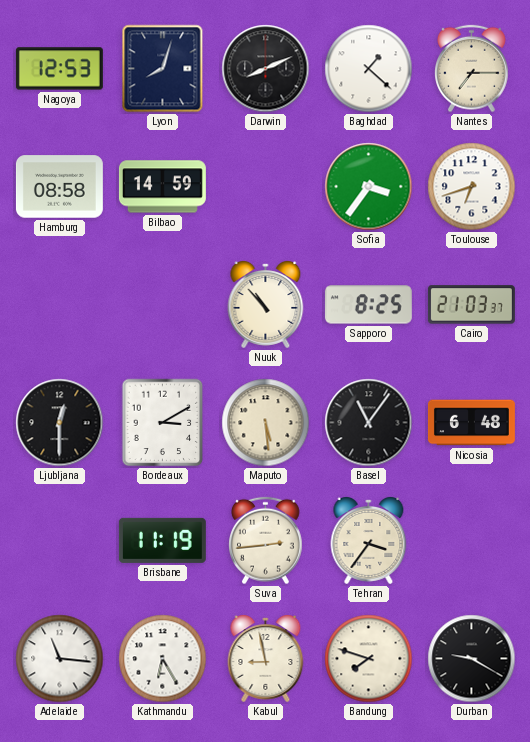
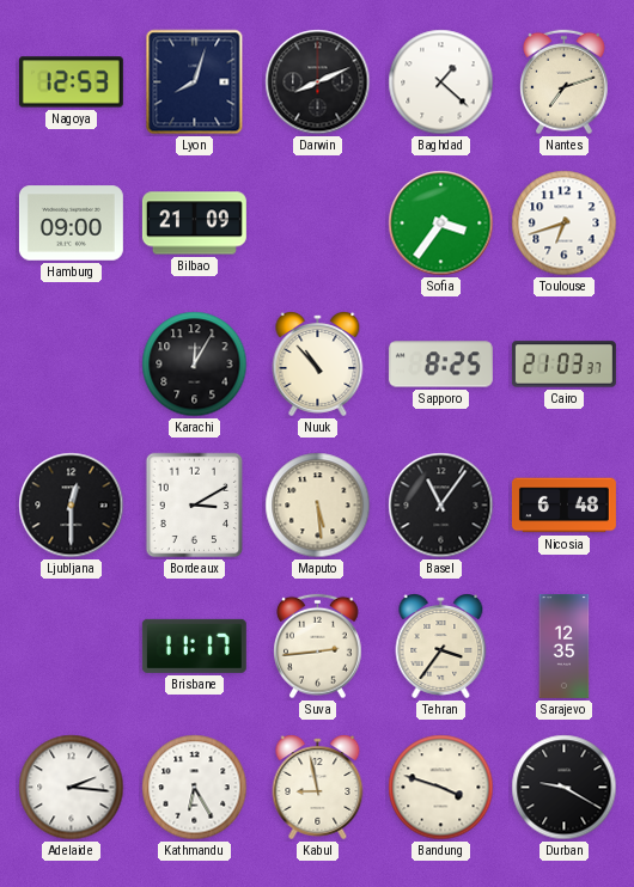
Nantes: 7:15 -> 7:12 (565, 82)
Hamburg: 08:58 -> 09:00 (71, 224)
Bilbao: 14:59 -> 21:09 (194, 224)
Karachi: none -> 12:05 (195, 365)
Brisbane: 11:19 -> 11:17 (194, 646)
Sarajevo: none -> 12:35 (565, 646)
Adelaide: 11:16 -> 2:16 (72, 788)
Bandung: 7:48 -> 3:48 (441, 788)
